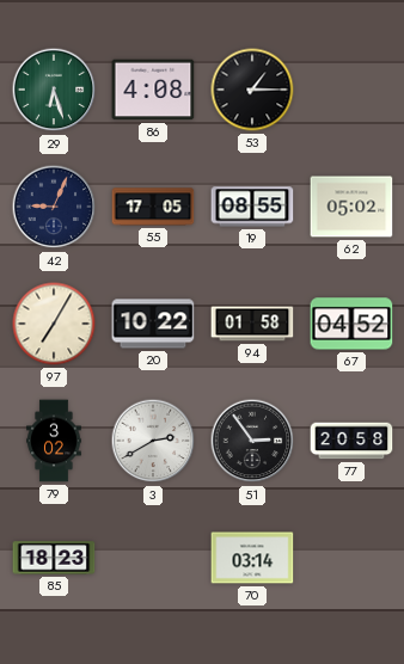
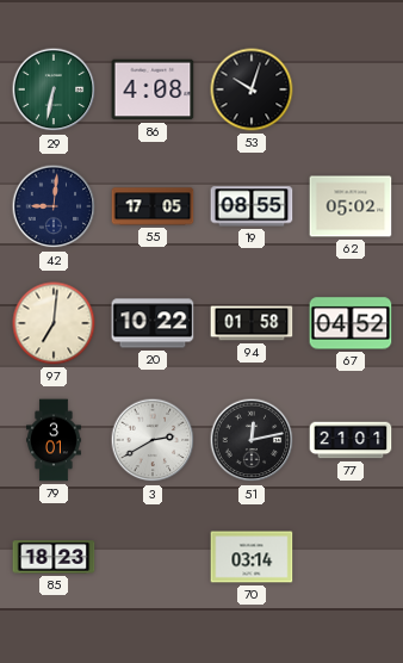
29: 6:27 -> 6:32 (54, 89)
53: 1:15 -> 10:03 (252, 89)
42: 9:04 -> 9:01 (54, 206)
97: 7:05 -> 7:01 (54, 323)
79: 3:02 -> 3:01 (55, 440)
51: 2:54 -> 12:13 (252, 440)
77: 20:58 -> 21:01 (351, 440)
